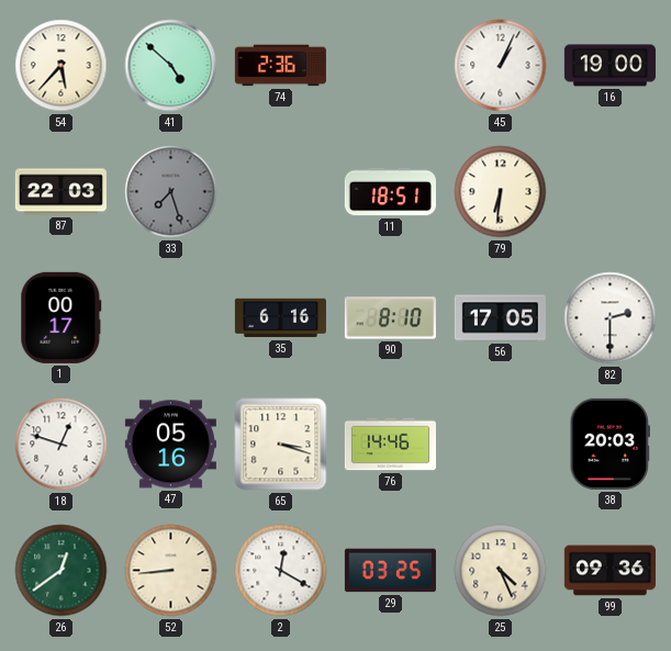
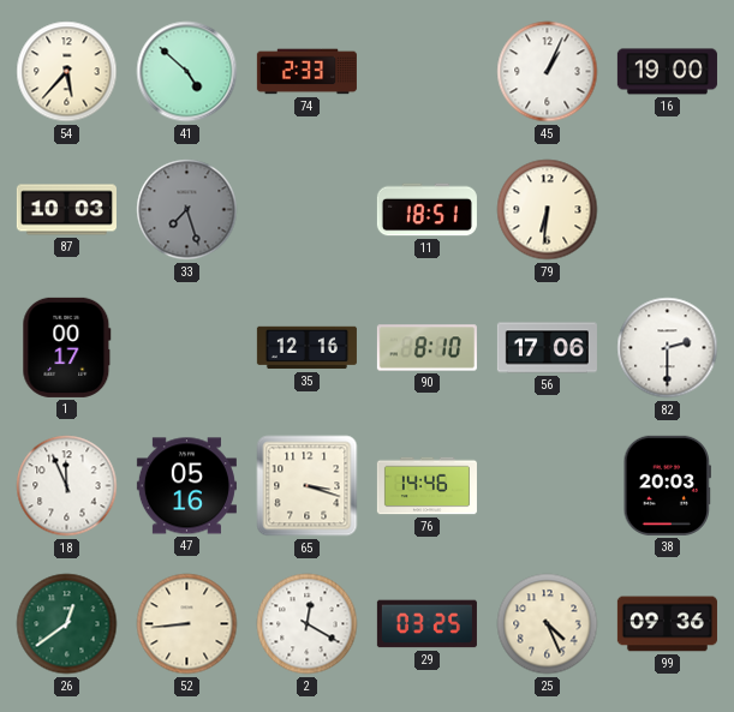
74: 2:36 -> 2:33 (306, 72)
87: 22:03 -> 10:03 (66, 210)
35: 6:16 -> 12:16 (306, 348)
56: 17:05 -> 17:06 (547, 348)
18: 12:48 -> 11:56 (67, 486)
